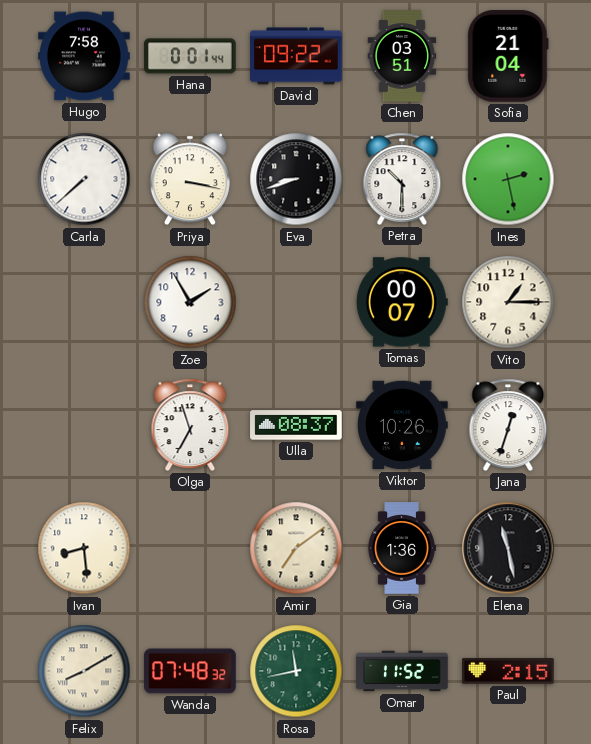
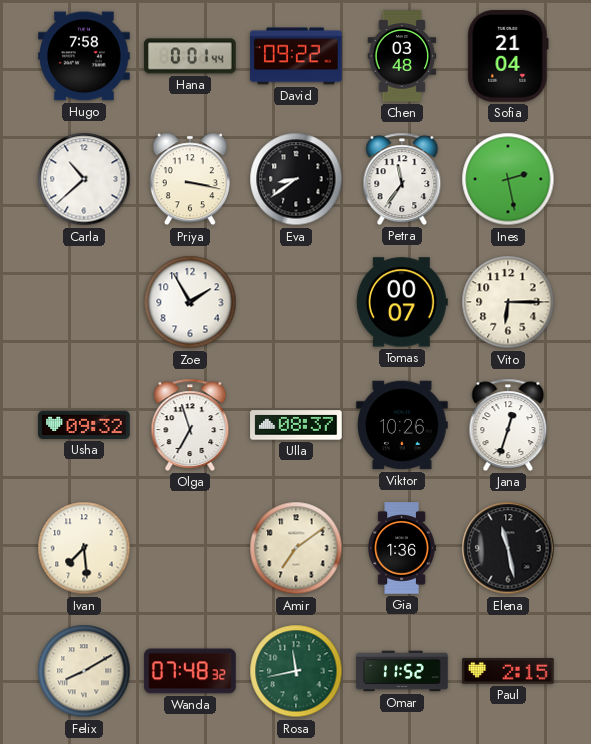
Chen: 03:51 -> 03:48 (402, 56)
Carla: 7:38 -> 10:38 (84, 179)
Eva: 8:42 -> 8:39 (296, 179)
Petra: 10:30 -> 11:36 (402, 179)
Vito: 1:15 -> 6:15 (508, 302)
Usha: none -> 09:32 (84, 425)
Ivan: 8:29 -> 7:29 (84, 548)
